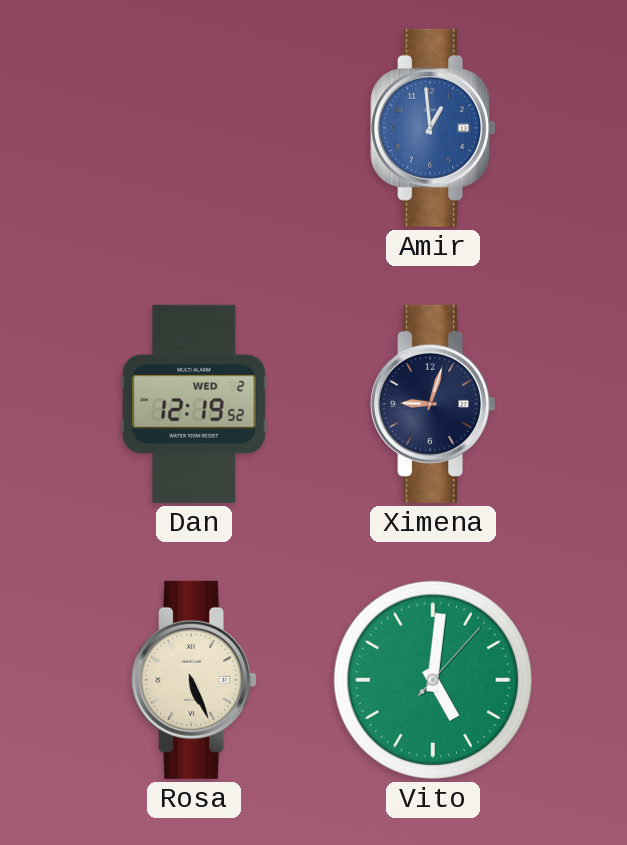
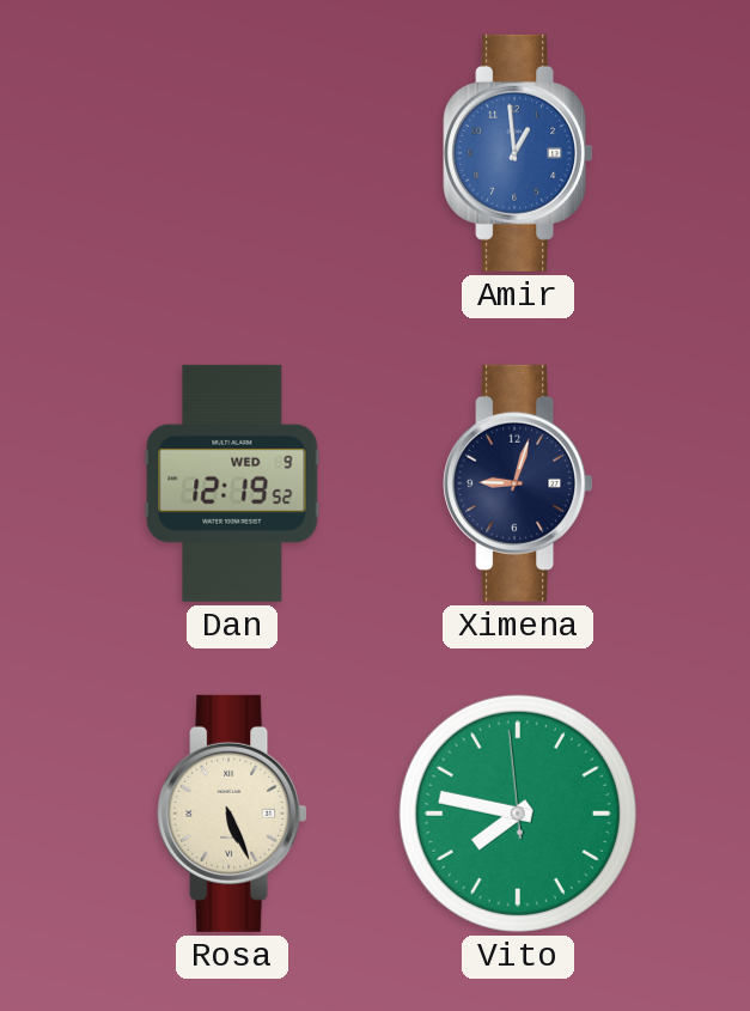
Dan date: WED 2 -> WED 9 (232, 483)
Vito: 5:01 -> 7:46 (518, 814)
